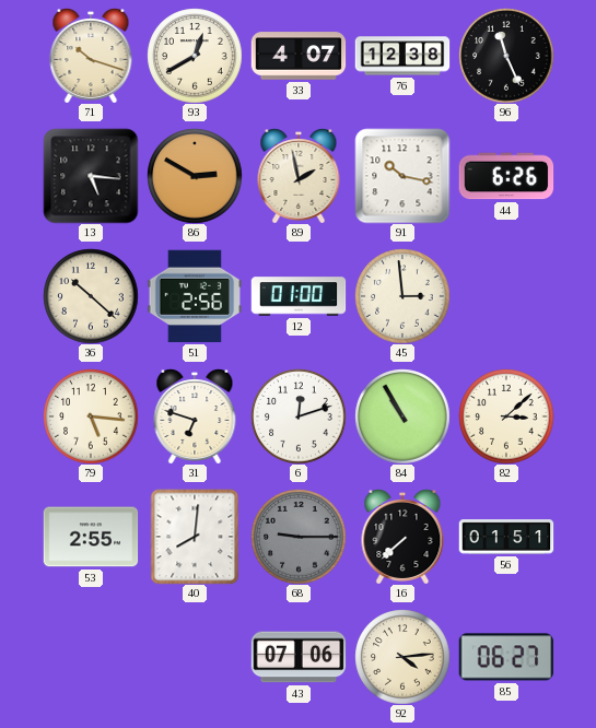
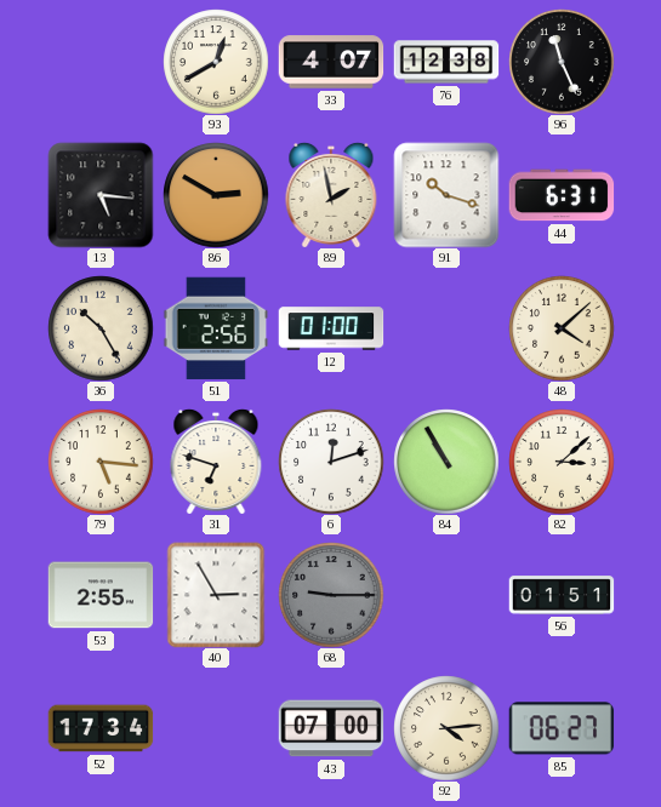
71: 10:18 -> none (91, 56)
91: 10:17 -> 10:18 (446, 195)
44: 6:26 -> 6:31 (562, 195)
36: 10:22 -> 10:25 (101, 328)
45: 2:59 -> none (402, 296)
48: none -> 4:08 (562, 328)
40: 8:01 -> 2:55 (216, 595)
16: 7:38 -> none (402, 537)
52: none -> 17:34 (101, 728)
43: 07:06 -> 07:00 (331, 728)
